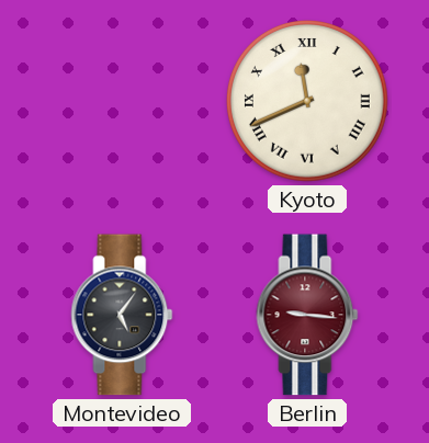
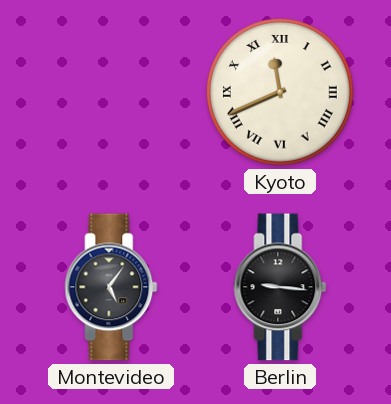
Berlin dial: burgundy -> black (280, 287)
